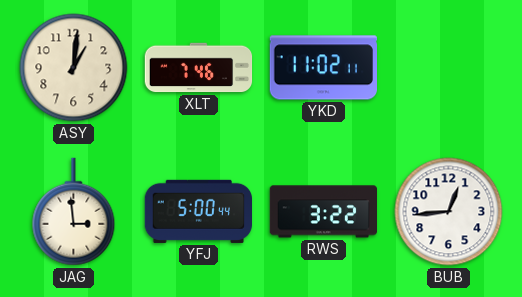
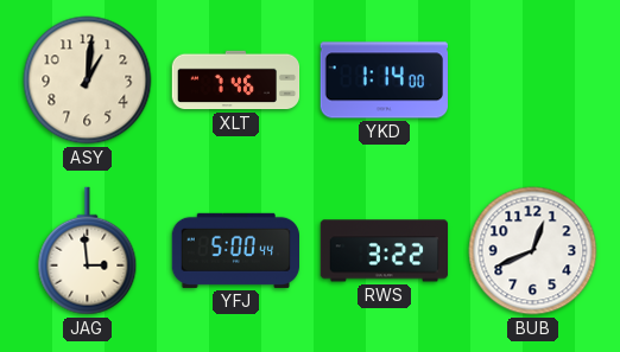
YKD: 11:02 -> 1:14 (384, 81)
BUB: 12:44 -> 12:41 (533, 251)
